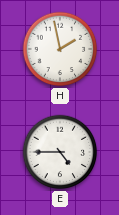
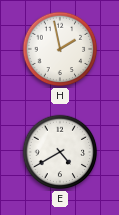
E: 4:45 -> 4:40 (60, 152)
